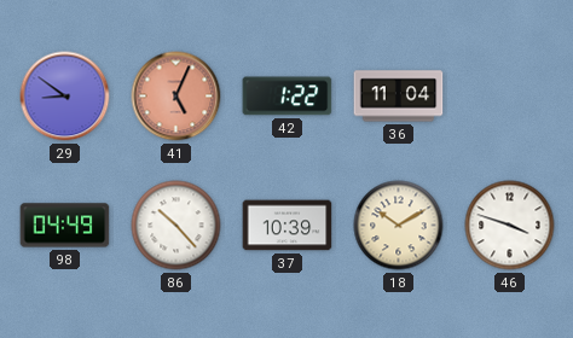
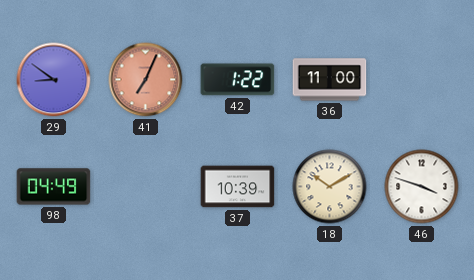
41: 5:04 -> 7:04 (146, 80)
36: 11:04 -> 11:00 (330, 80)
86: 10:23 -> none (176, 226)
